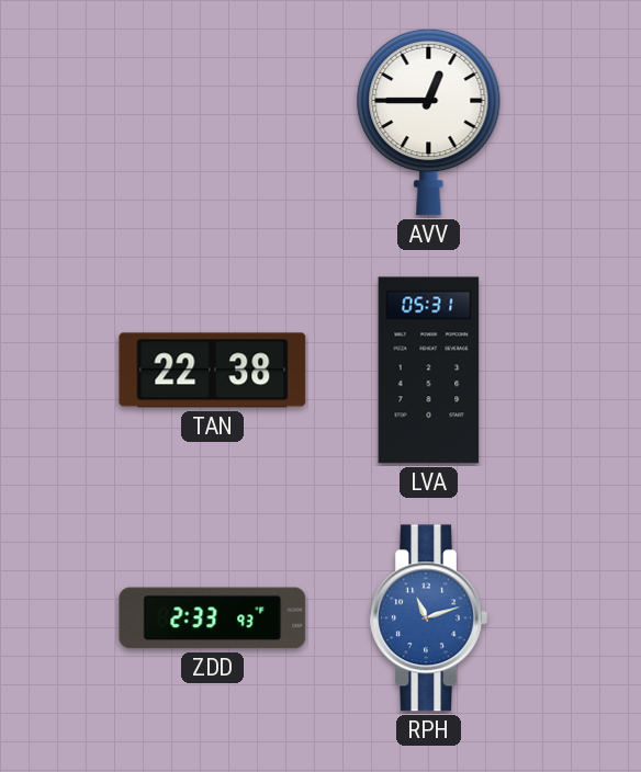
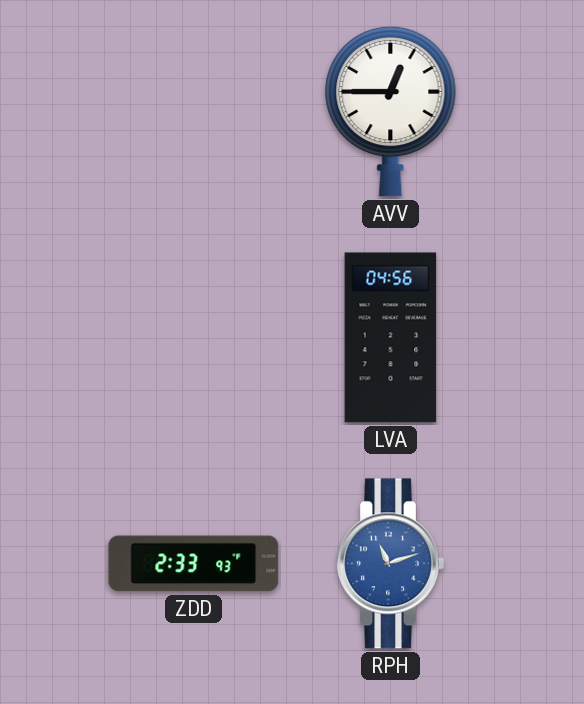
TAN: 22:38 -> none (213, 371)
LVA: 05:31 -> 04:56 (391, 338)
